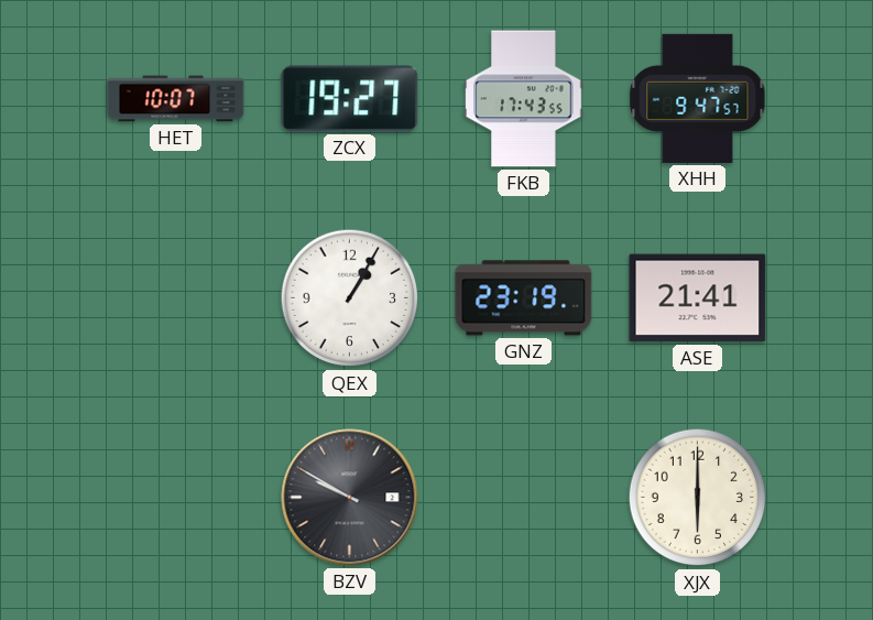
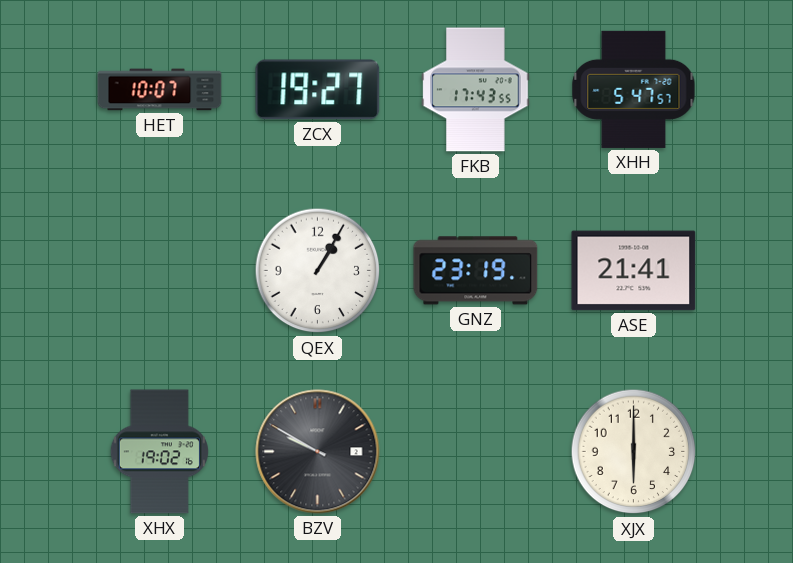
XHH: 9:47 -> 5:47 (634, 89)
XHX: none -> 19:02 (159, 452)
